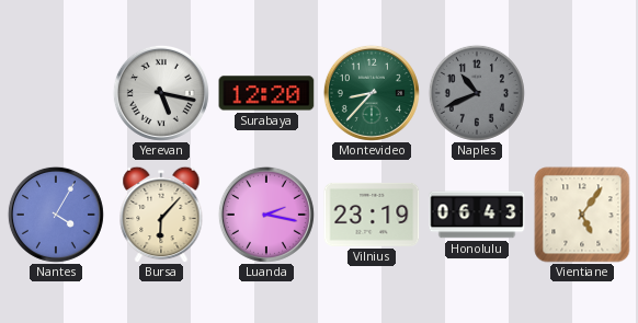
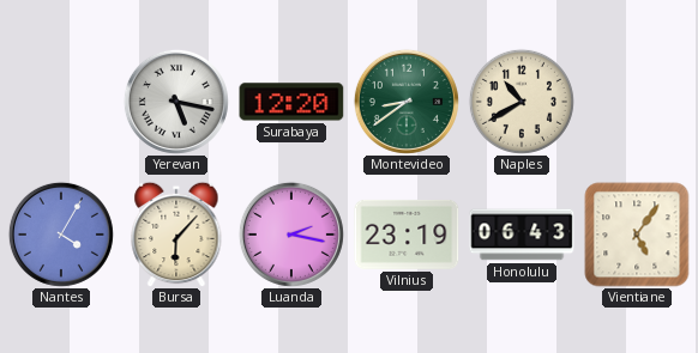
Montevideo: 8:37 -> 8:39 (407, 102)
Naples: 10:41 -> 10:40 (522, 102)
Naples dial: grey -> cream (522, 102)
